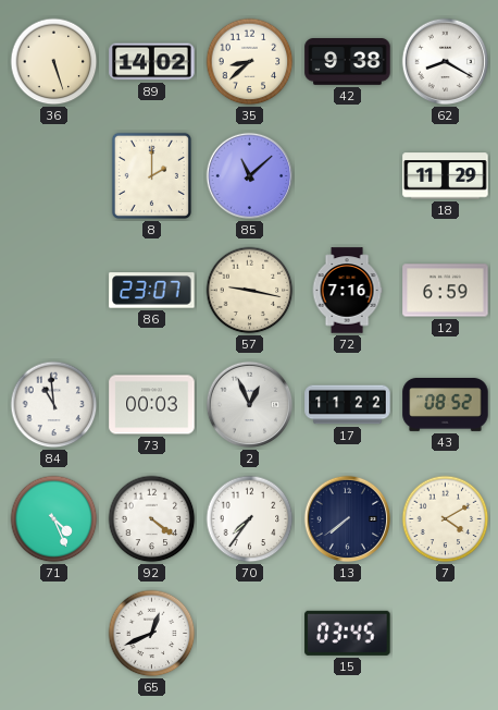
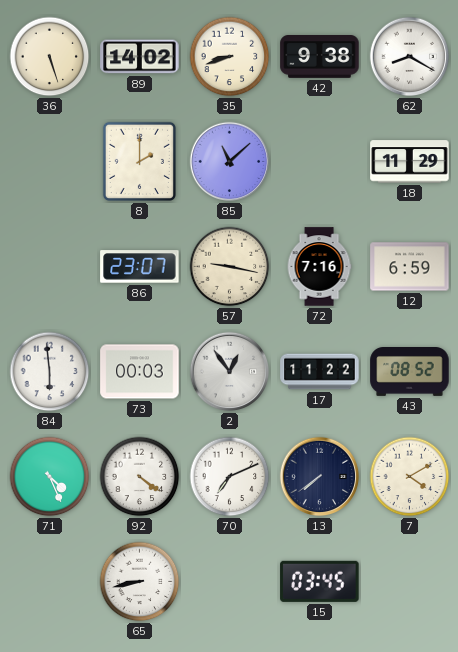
35: 8:38 -> 8:42 (230, 57)
84: 10:59 -> 5:59 (50, 372)
2: 12:56 -> 12:54 (230, 372)
70: 7:36 -> 7:11 (230, 477)
65: 12:41 -> 8:43 (140, 582)
